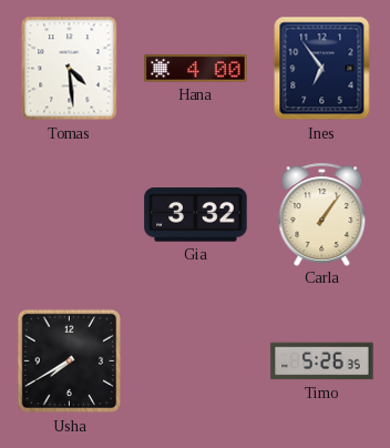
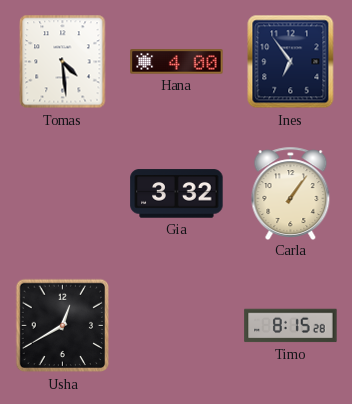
Usha: 7:40 -> 12:40 (63, 326)
Timo: 5:26 -> 8:15 (291, 326)
